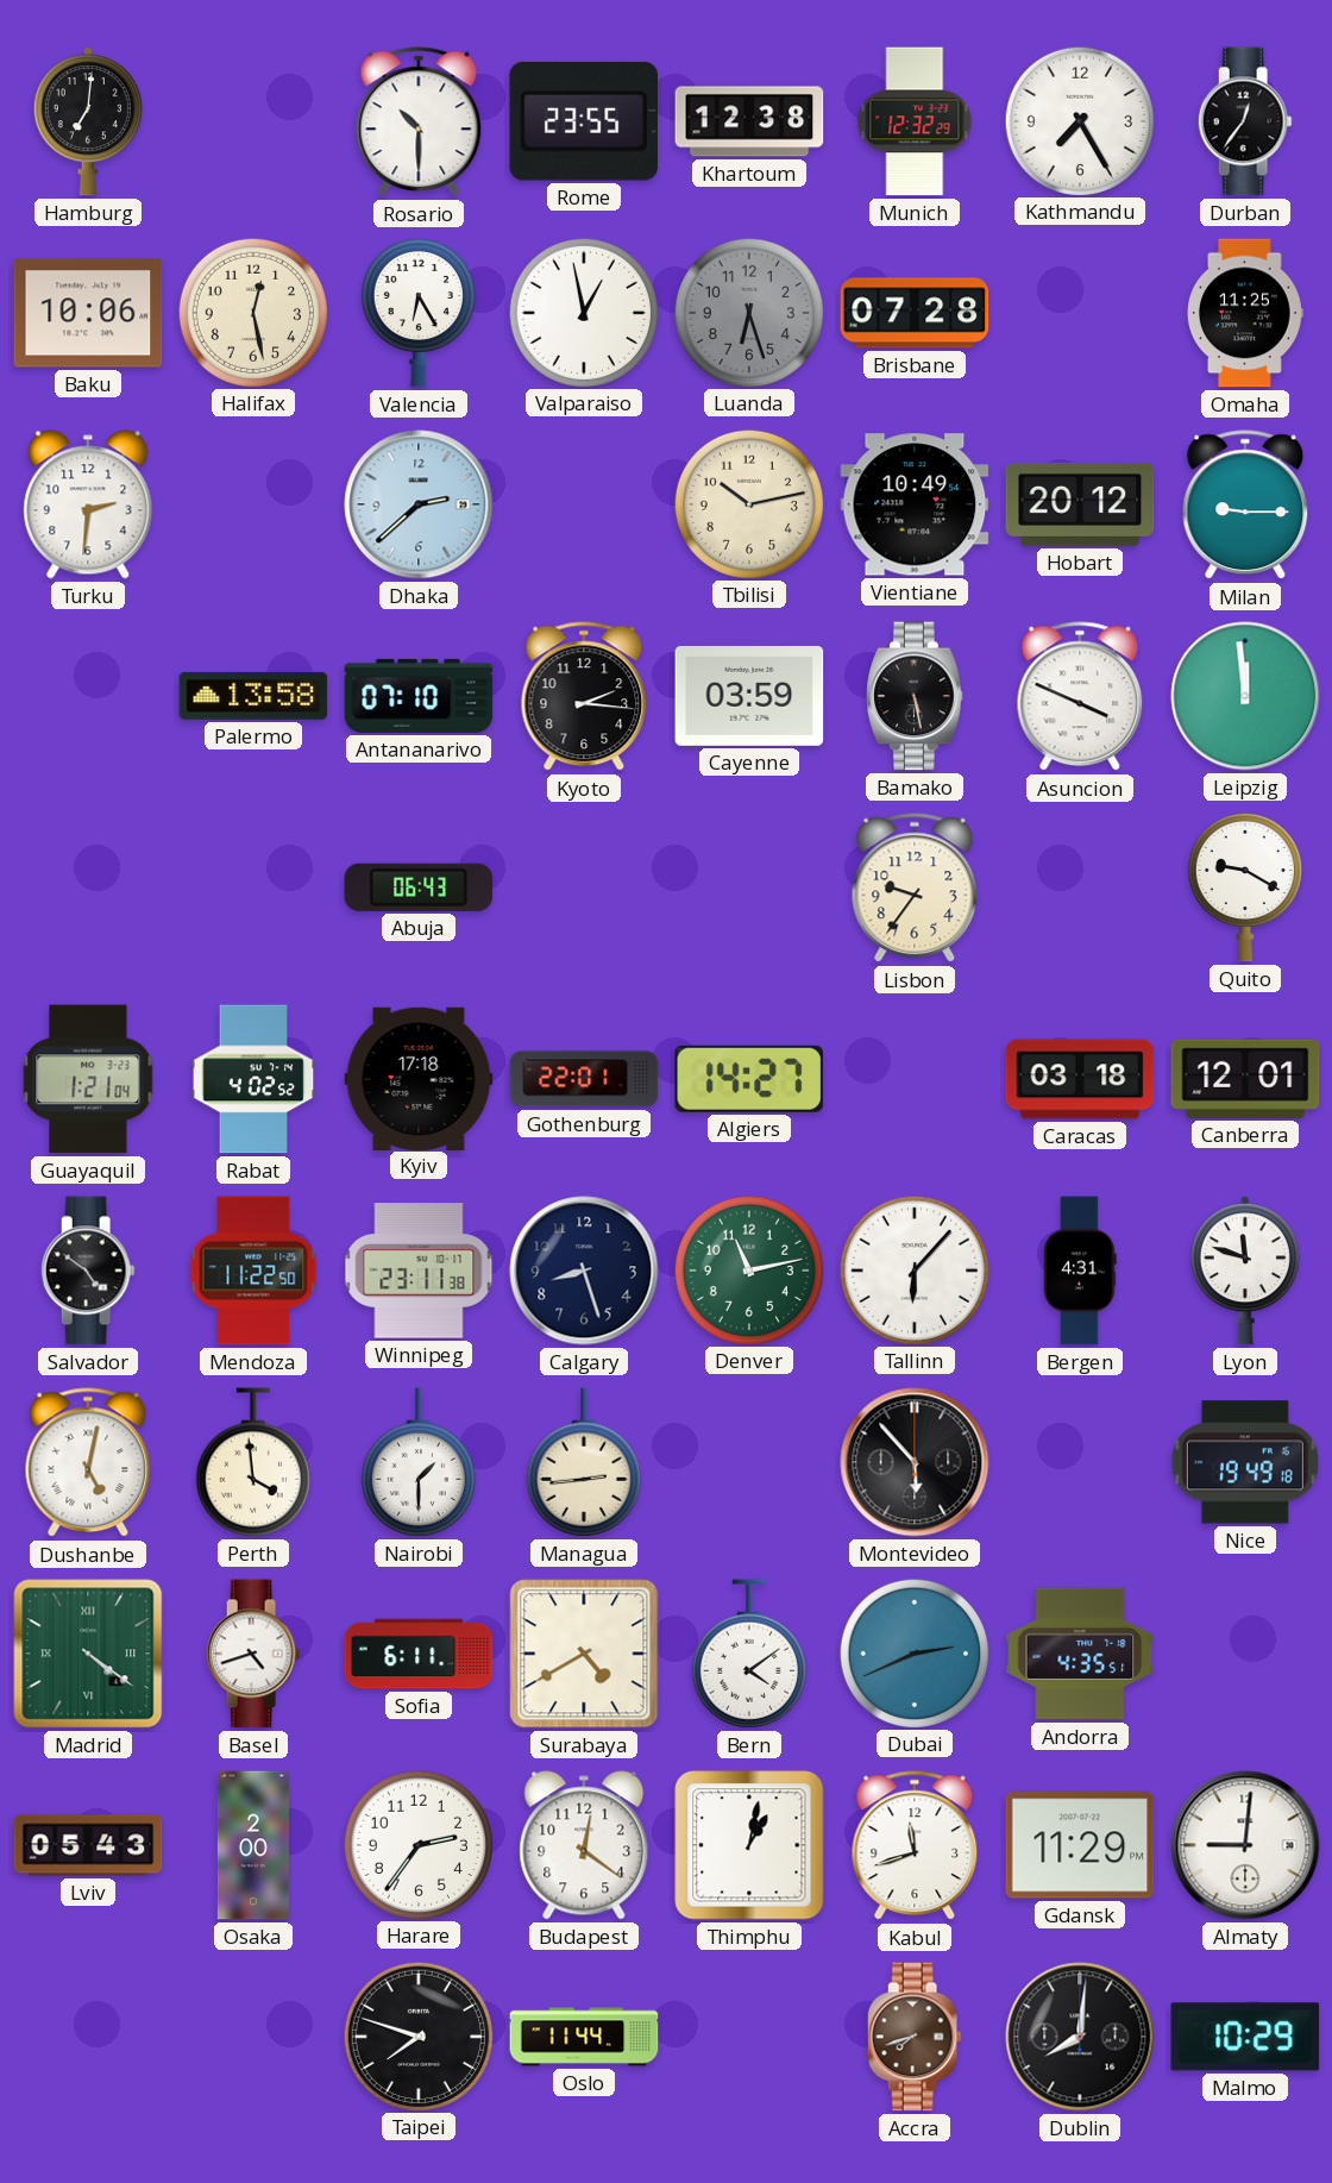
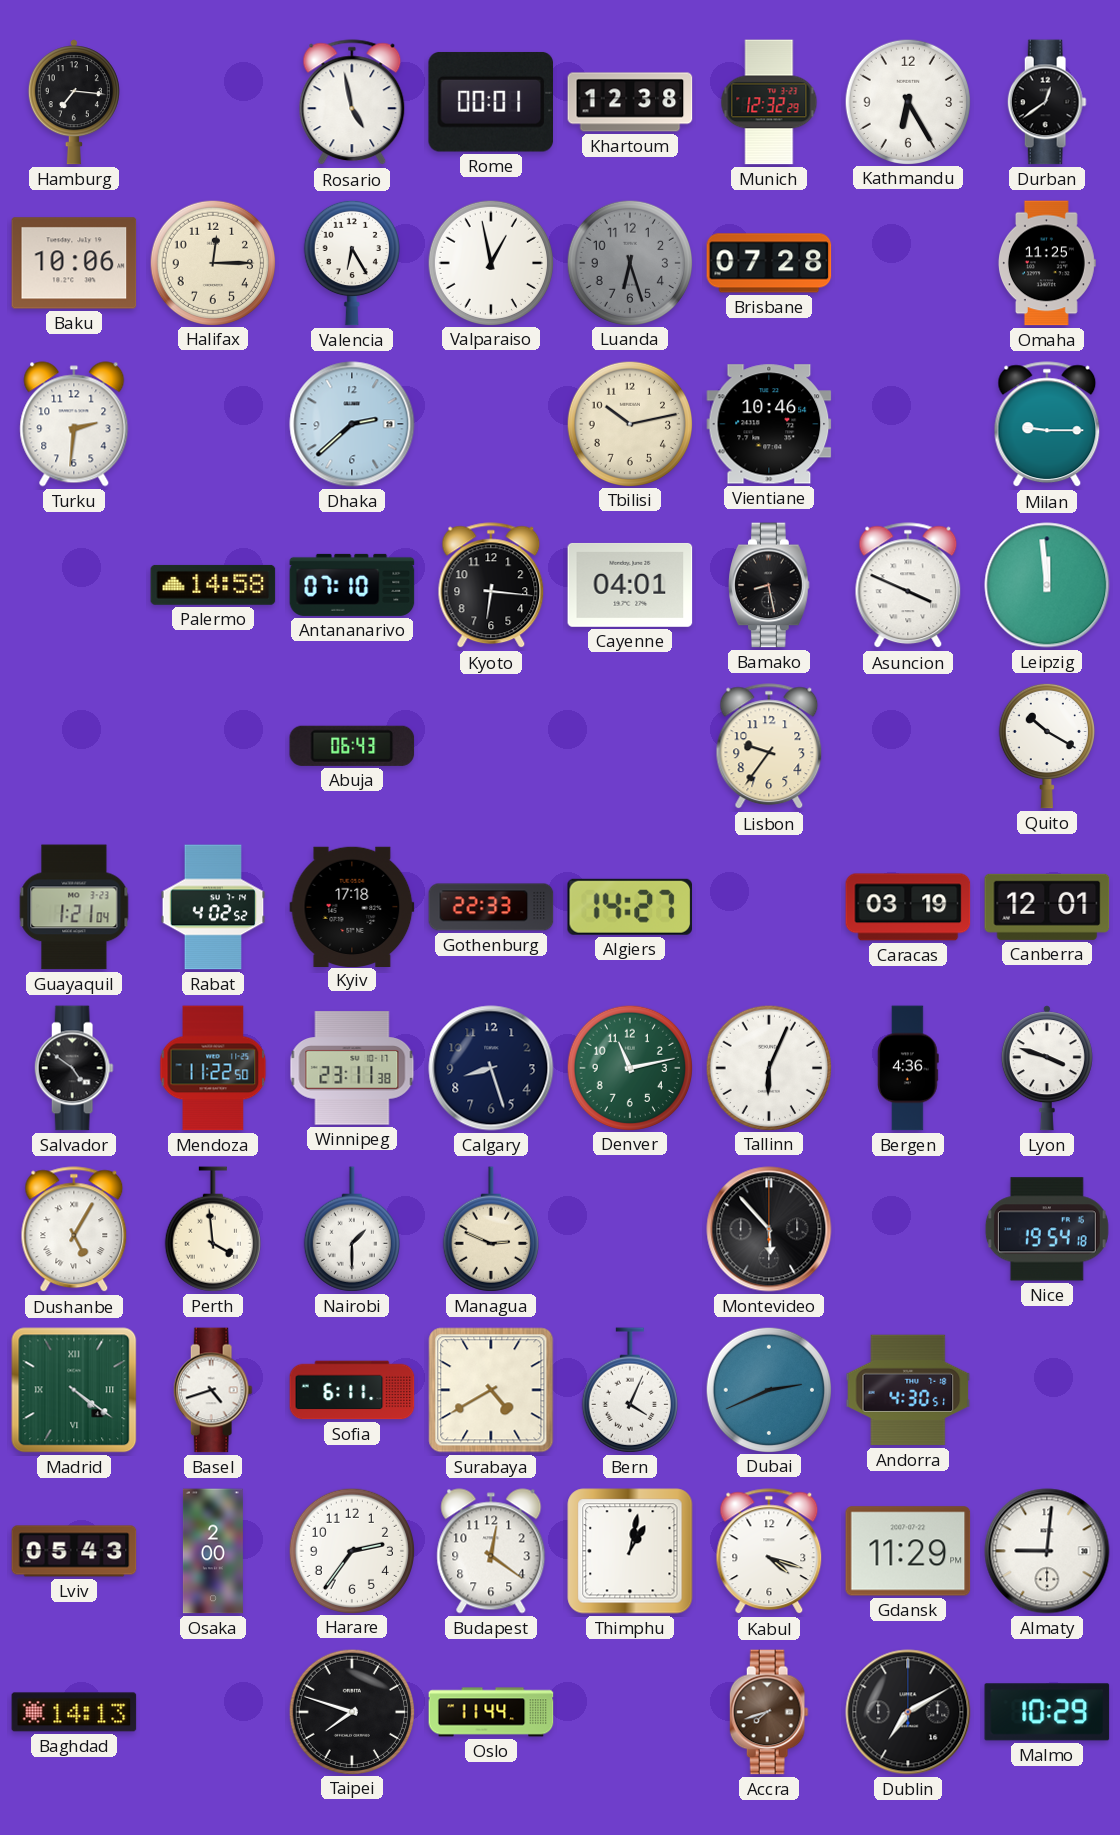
Hamburg: 7:01 -> 7:16 (74, 102)
Rosario: 10:30 -> 4:58 (352, 103)
Rome: 23:55 -> 00:01 (490, 102)
Kathmandu: 7:25 -> 6:25 (907, 101)
Durban: 12:36 -> 12:39 (1047, 102)
Halifax: 12:28 -> 12:15 (212, 262)
Vientiane: 10:49 -> 10:46 (769, 424)
Hobart: 20:12 -> none (1080, 504)
Palermo: 13:58 -> 14:58 (213, 585)
Kyoto: 2:16 -> 6:16 (491, 586)
Cayenne: 03:59 -> 04:01 (630, 585)
Bamako: 5:28 -> 8:28 (769, 585)
Quito: 9:20 -> 10:20 (1047, 746)
Gothenburg: 22:01 -> 22:33 (491, 907)
Caracas: 03:18 -> 03:19 (908, 907)
Tallinn: 6:07 -> 6:04 (768, 1067)
Bergen: 4:31 -> 4:36 (909, 1068)
Lyon: 11:48 -> 3:48 (1047, 1068)
Dushanbe: 5:02 -> 5:05 (74, 1230)
Managua: 2:44 -> 2:49 (491, 1229)
Nice: 19:49 -> 19:54 (1047, 1229)
Bern: 4:09 -> 4:04 (630, 1390)
Andorra: 4:35 -> 4:30 (908, 1390)
Kabul: 11:42 -> 4:18 (769, 1552)
Baghdad: none -> 14:13 (74, 1712)
Dublin: 8:01 -> 7:10 (908, 1712)
